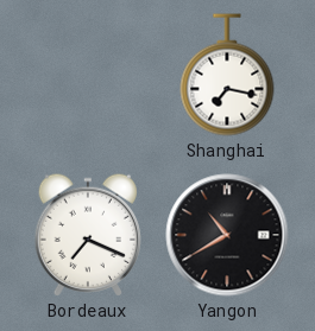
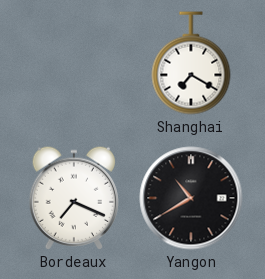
Shanghai: 7:17 -> 7:20 (191, 63)
